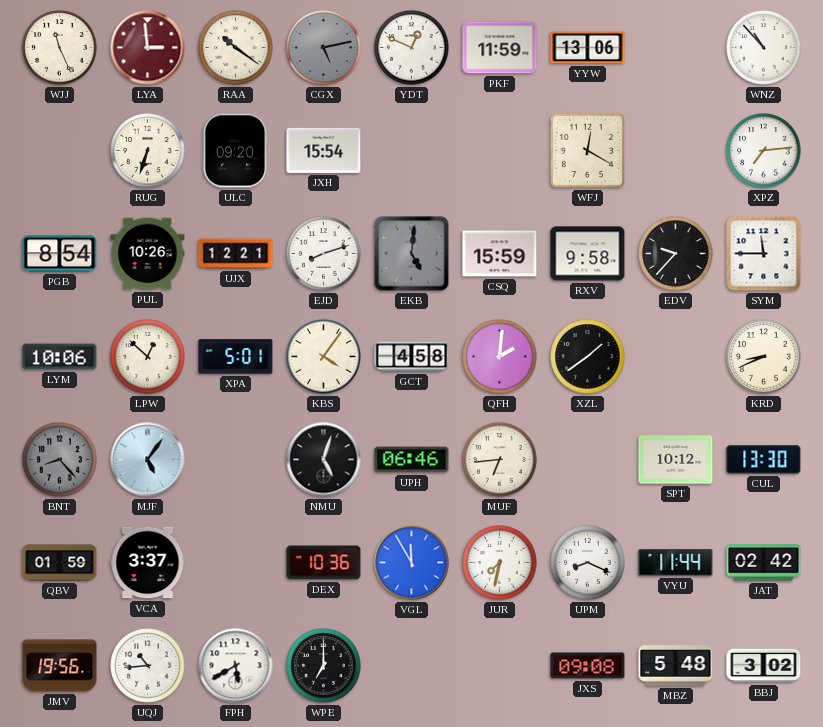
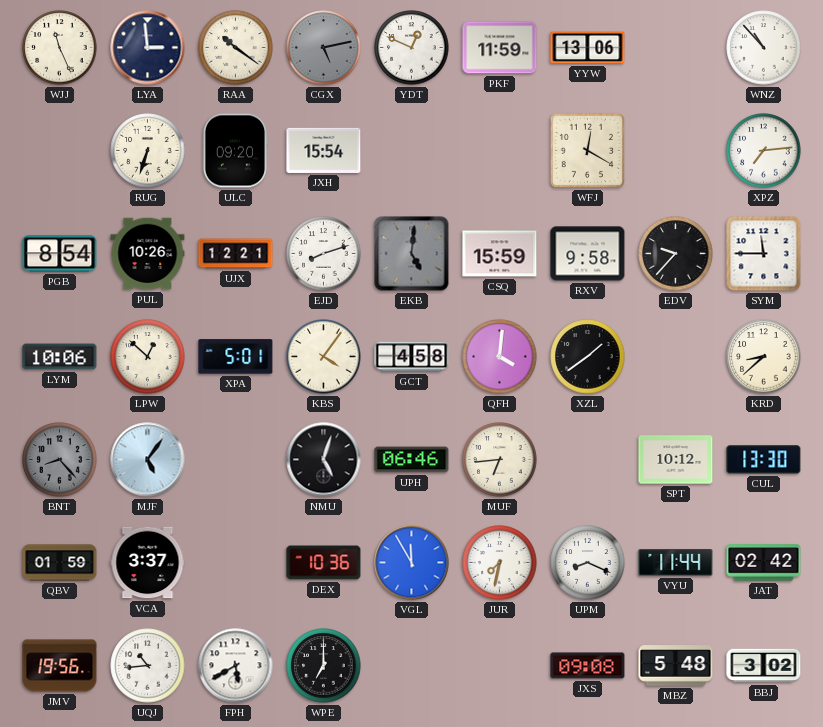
LYA dial: burgundy -> navy (148, 48)
QFH: 2:01 -> 4:01 (500, 357)
KRD: 8:41 -> 8:38 (764, 357)
